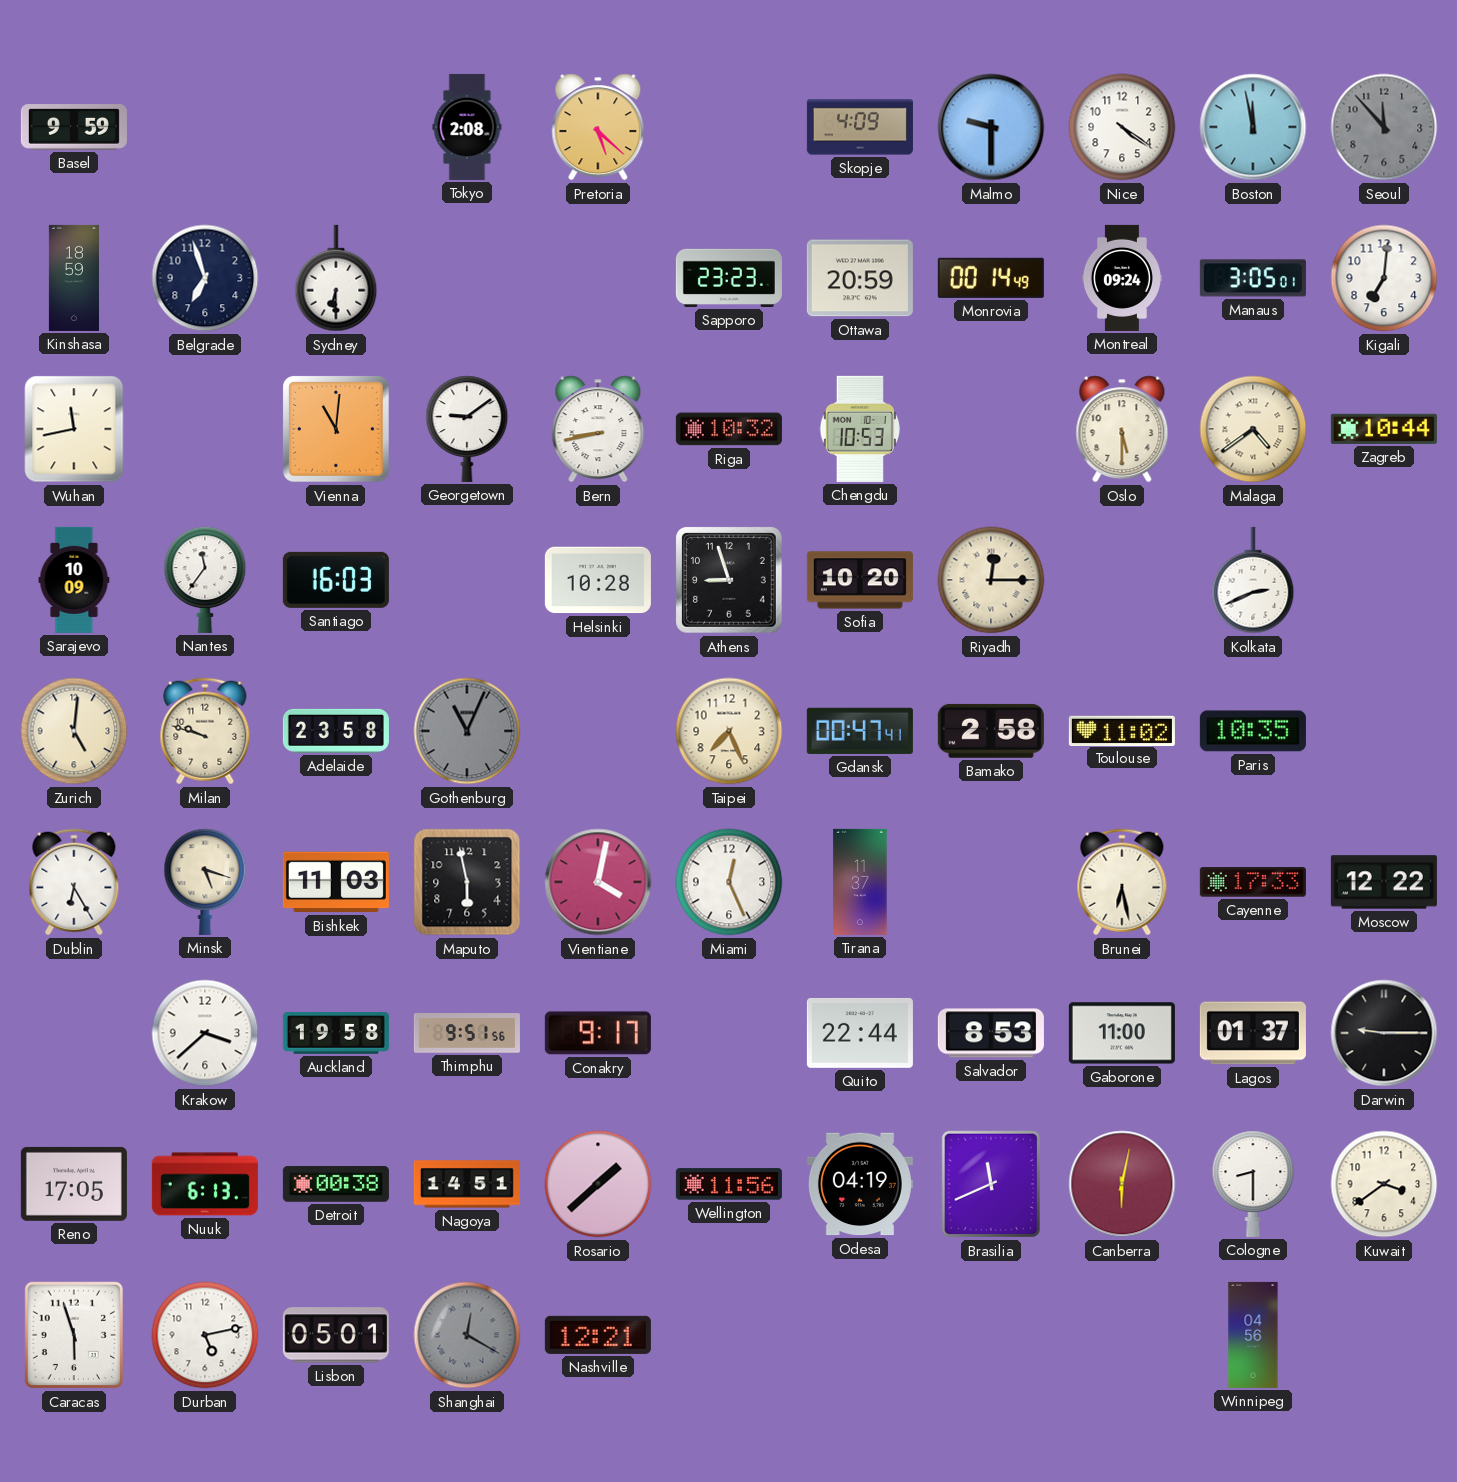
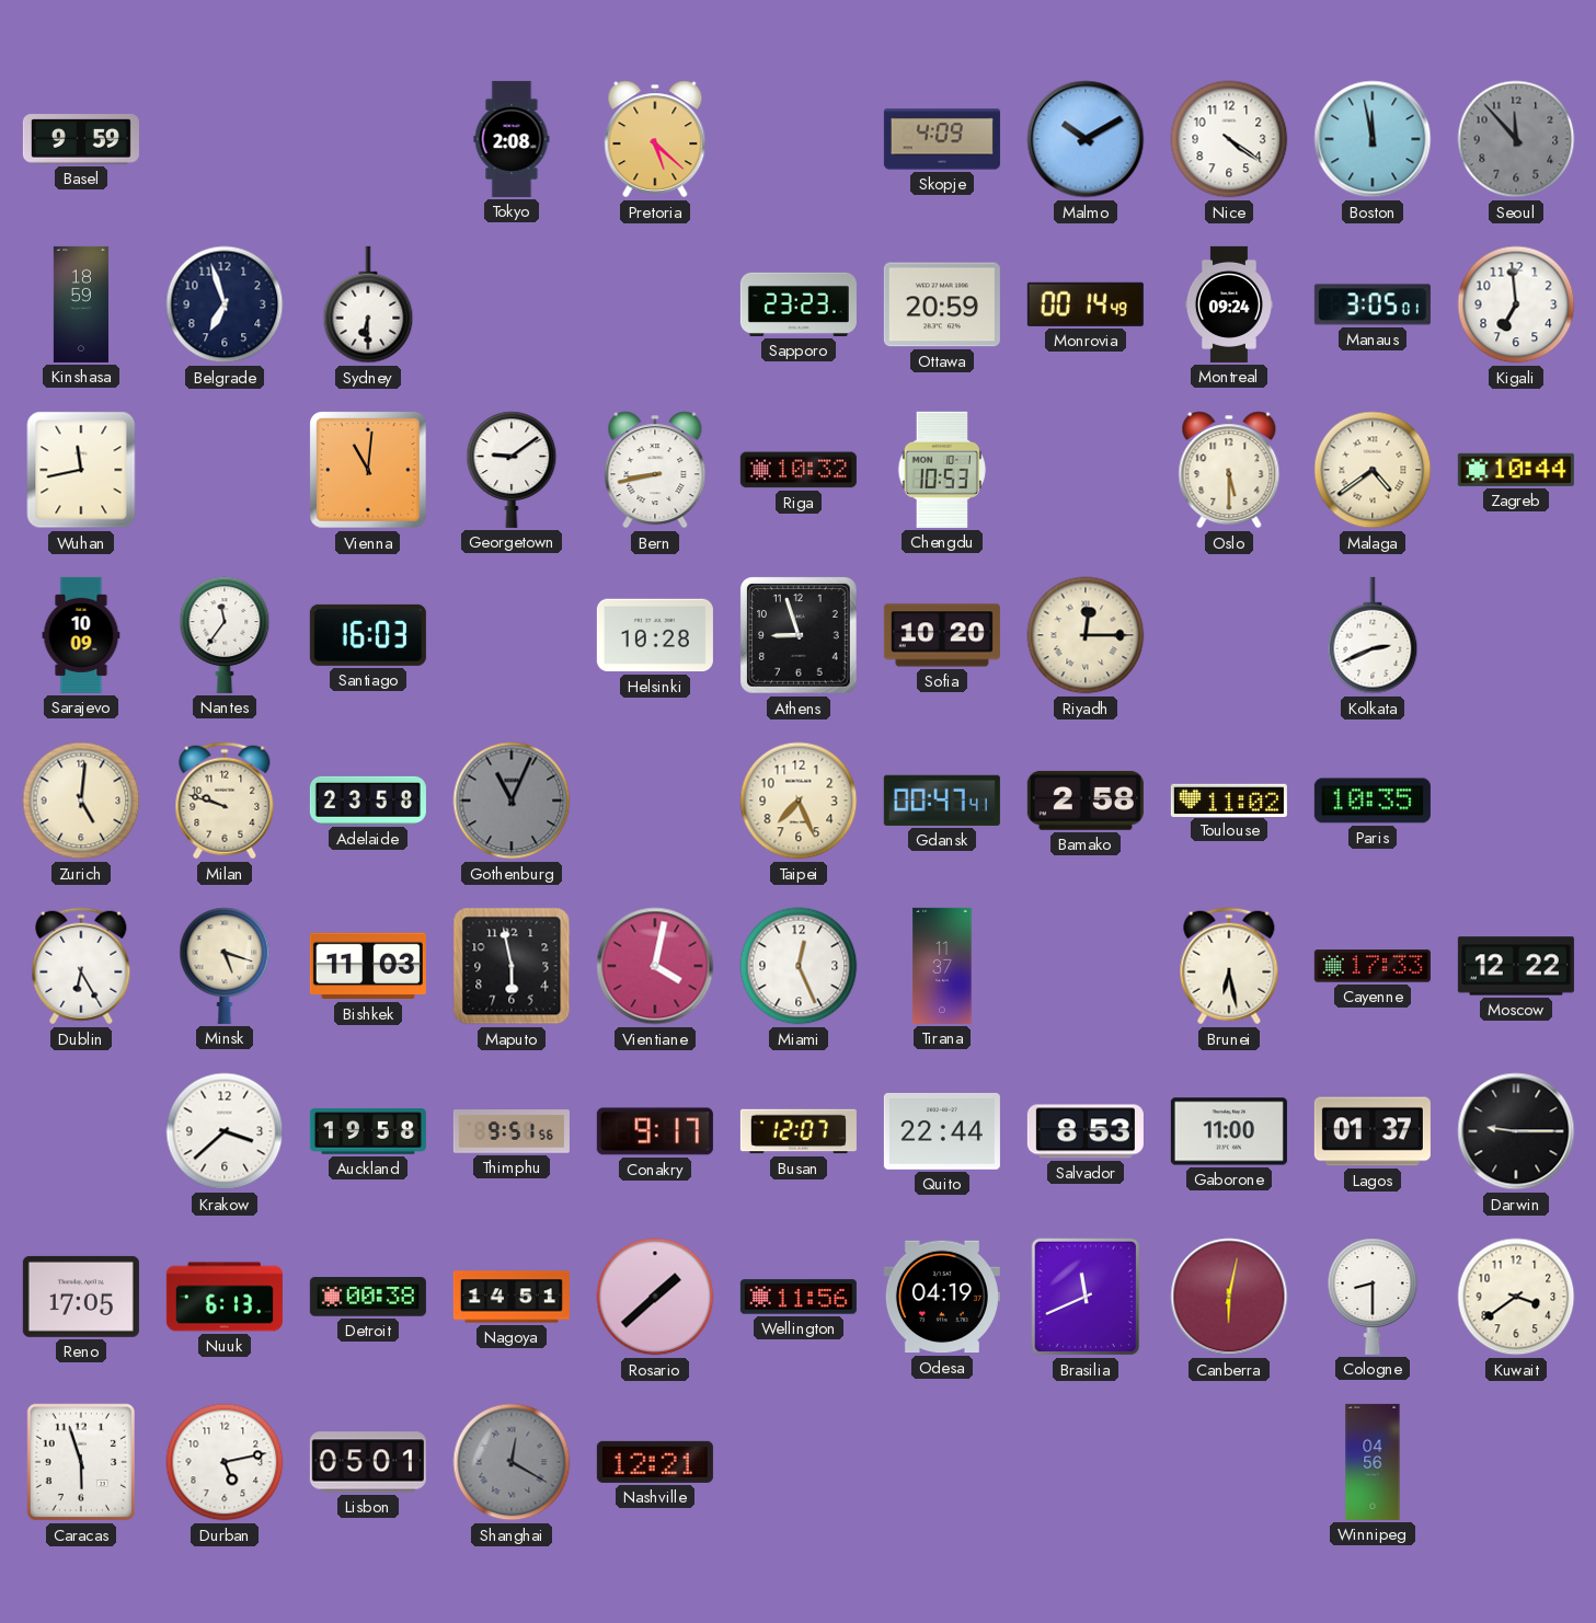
Malmo: 9:30 -> 10:10 (1086, 139)
Kigali: 7:01 -> 6:59 (1516, 304)
Busan: none -> 12:07 (799, 1131)
